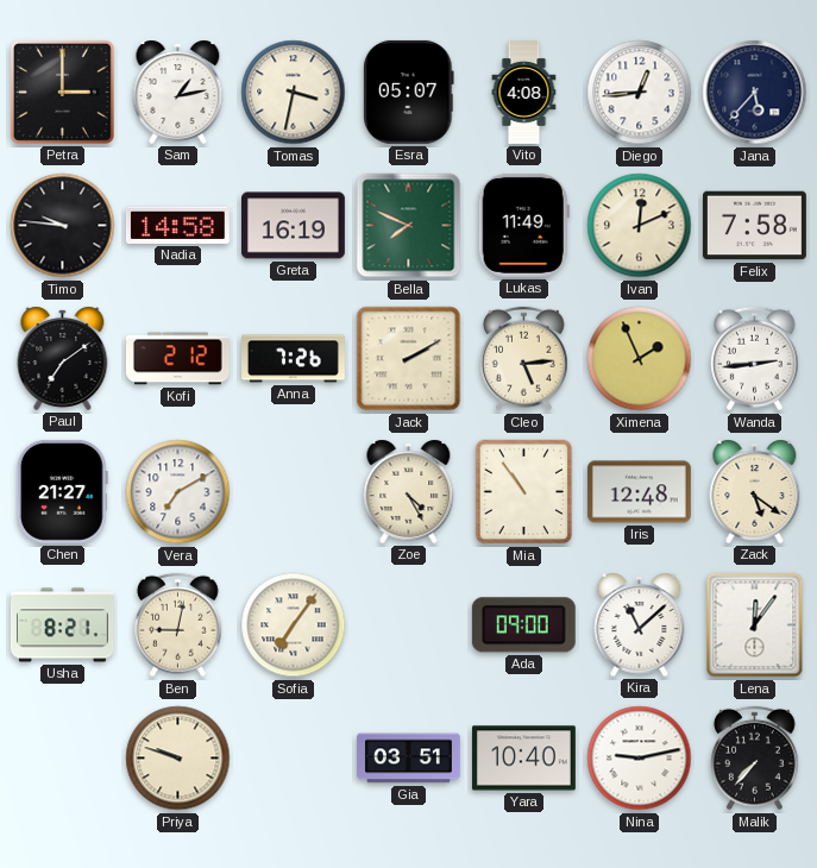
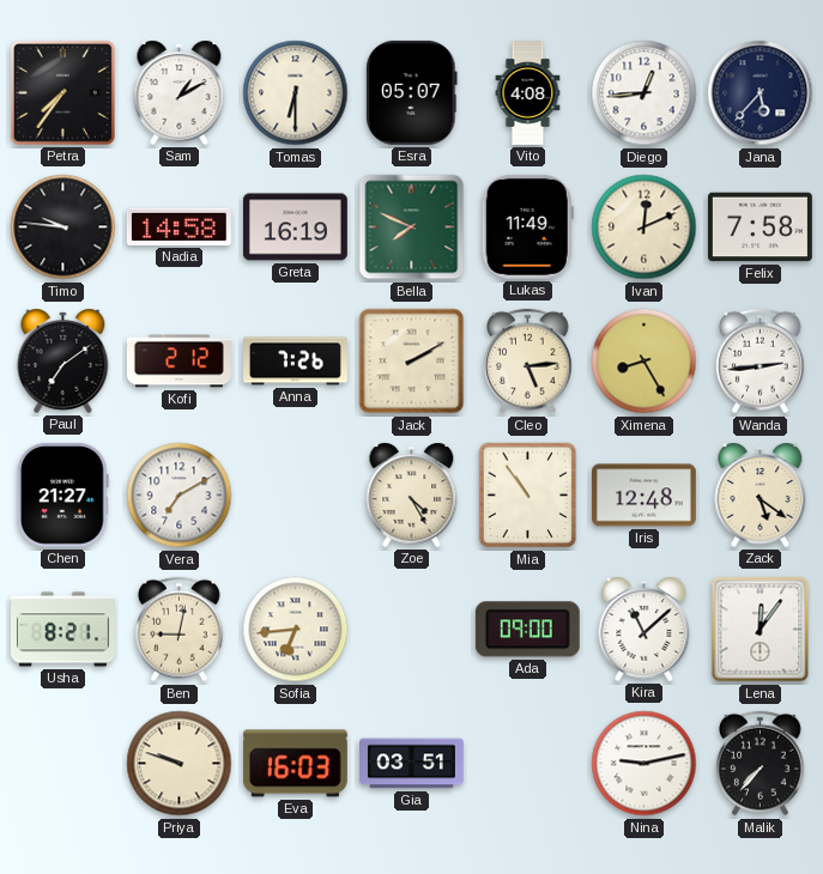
Petra: 3:00 -> 7:36 (62, 92)
Sam: 1:13 -> 1:10 (180, 92)
Tomas: 3:32 -> 6:30 (296, 93)
Ximena: 1:56 -> 8:25 (645, 362)
Sofia: 7:06 -> 6:44 (296, 630)
Eva: none -> 16:03 (295, 764)
Yara: 10:40 -> none (523, 759)
